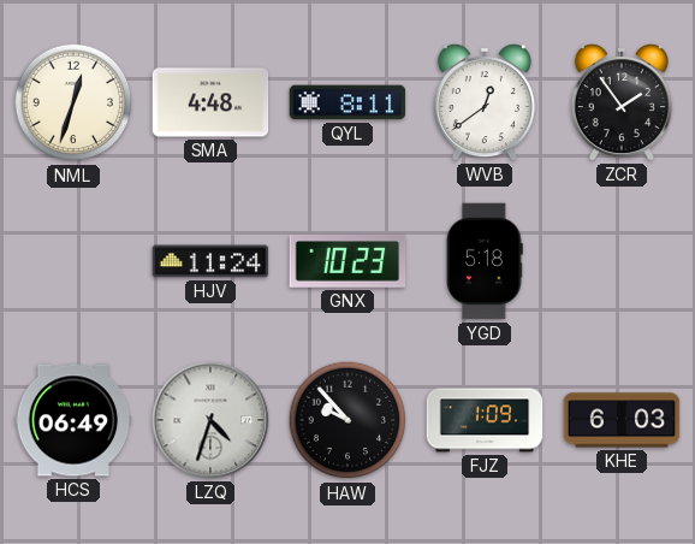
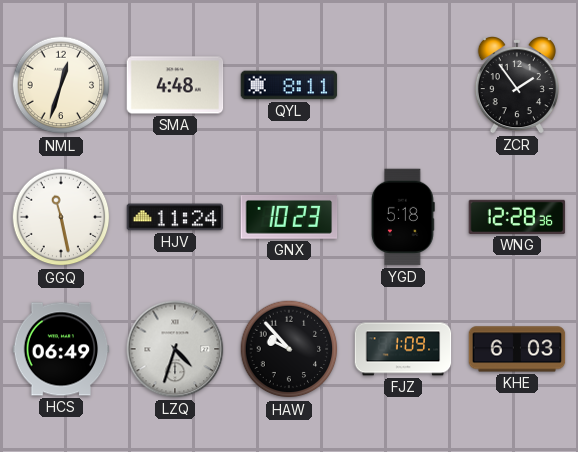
WVB: 12:39 -> none (485, 104)
GGQ: none -> 11:28 (61, 217)
WNG: none -> 12:28 (517, 217)
